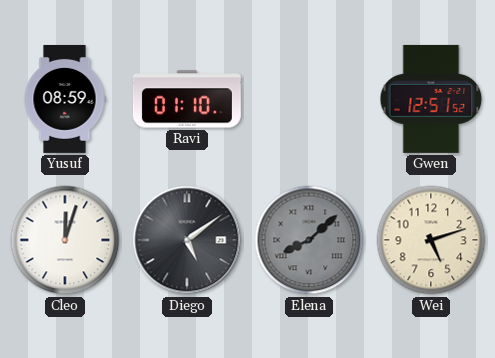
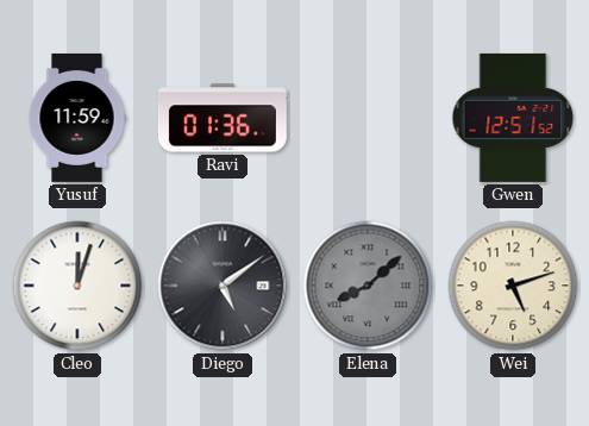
Yusuf: 08:59 -> 11:59 (77, 118)
Ravi: 01:10 -> 01:36 (223, 118)
